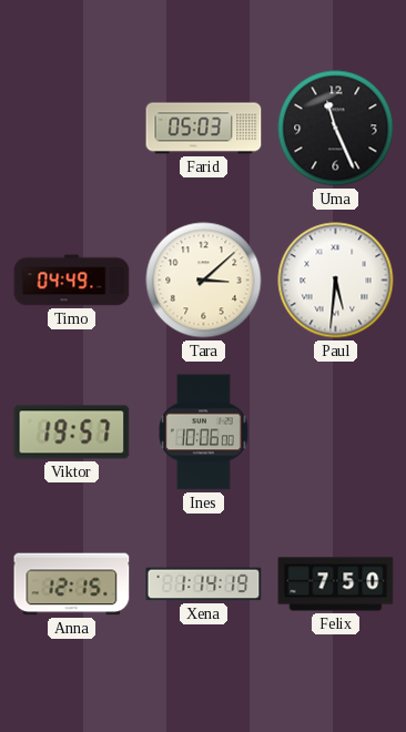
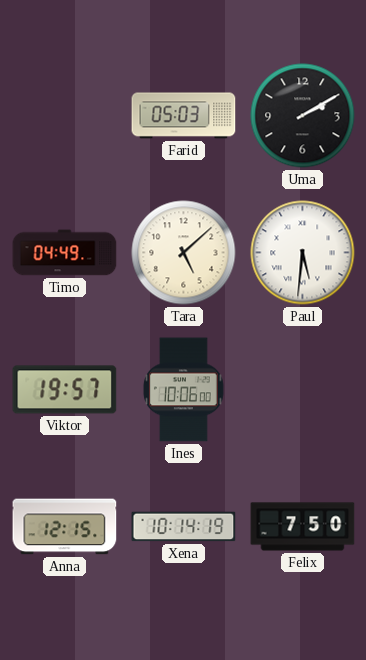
Uma: 11:26 -> 2:10 (303, 116)
Tara: 3:08 -> 5:08 (184, 253)
Xena: 1:14 -> 10:14 (184, 527)
